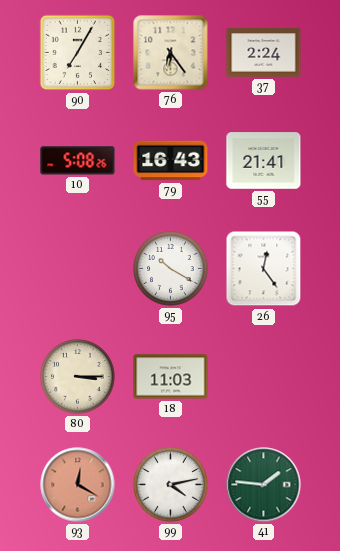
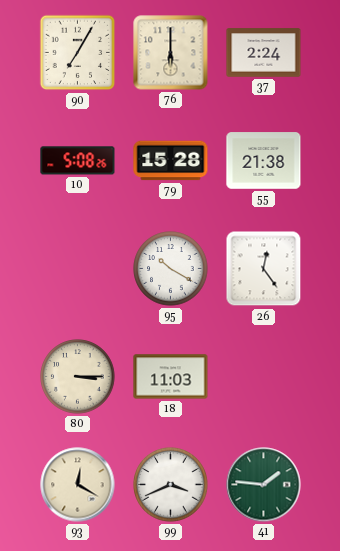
76: 6:24 -> 6:00 (171, 53)
79: 16:43 -> 15:28 (171, 161)
55: 21:41 -> 21:38 (264, 161)
93 dial: salmon -> cream (78, 485)
99: 4:13 -> 3:41 (171, 485)
